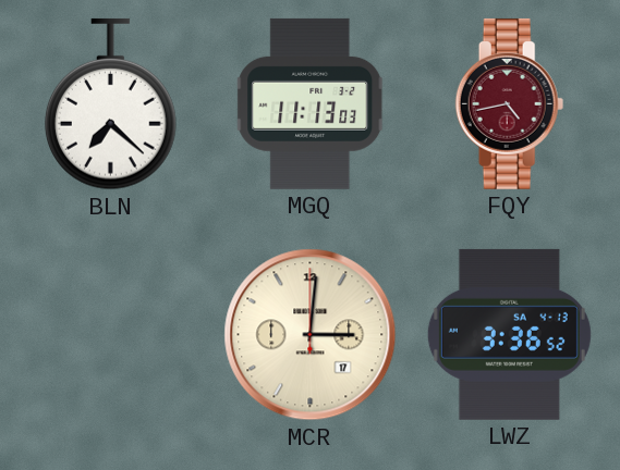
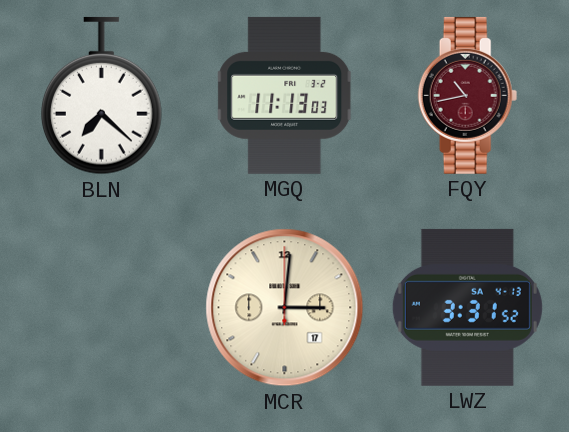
FQY: 4:43 -> 10:43 (468, 95)
LWZ: 3:36 -> 3:31 (467, 307)
